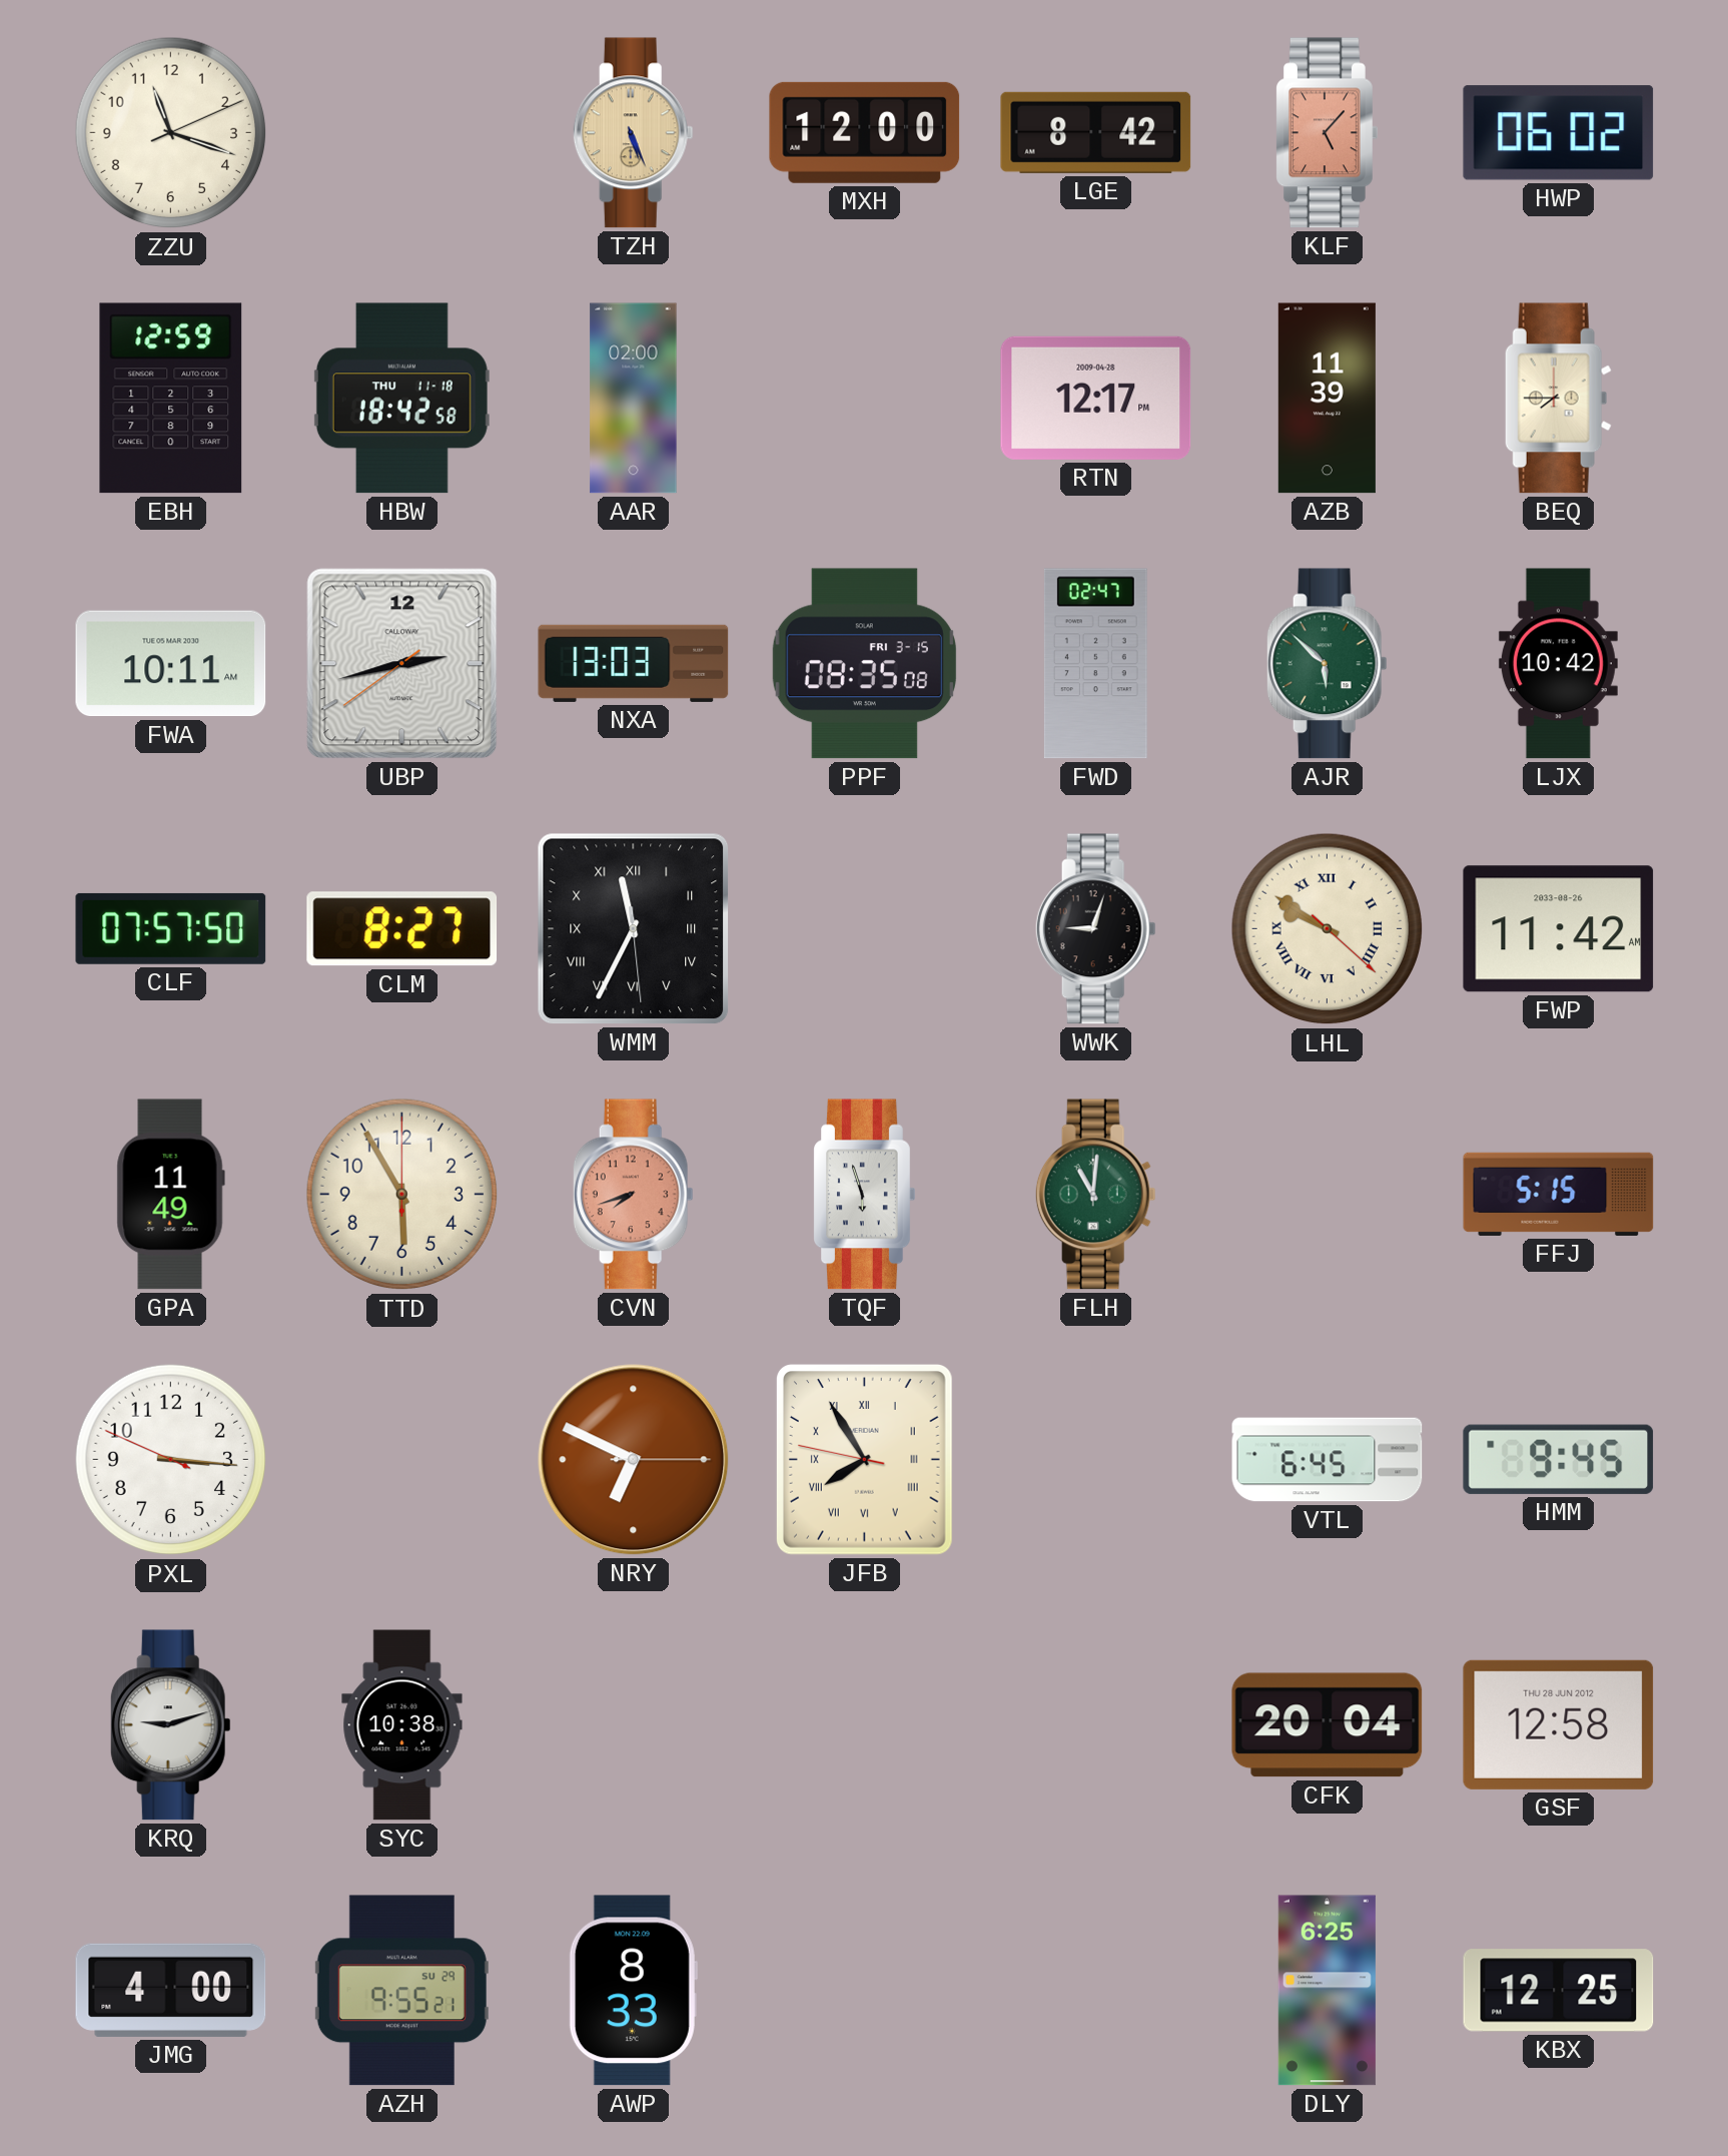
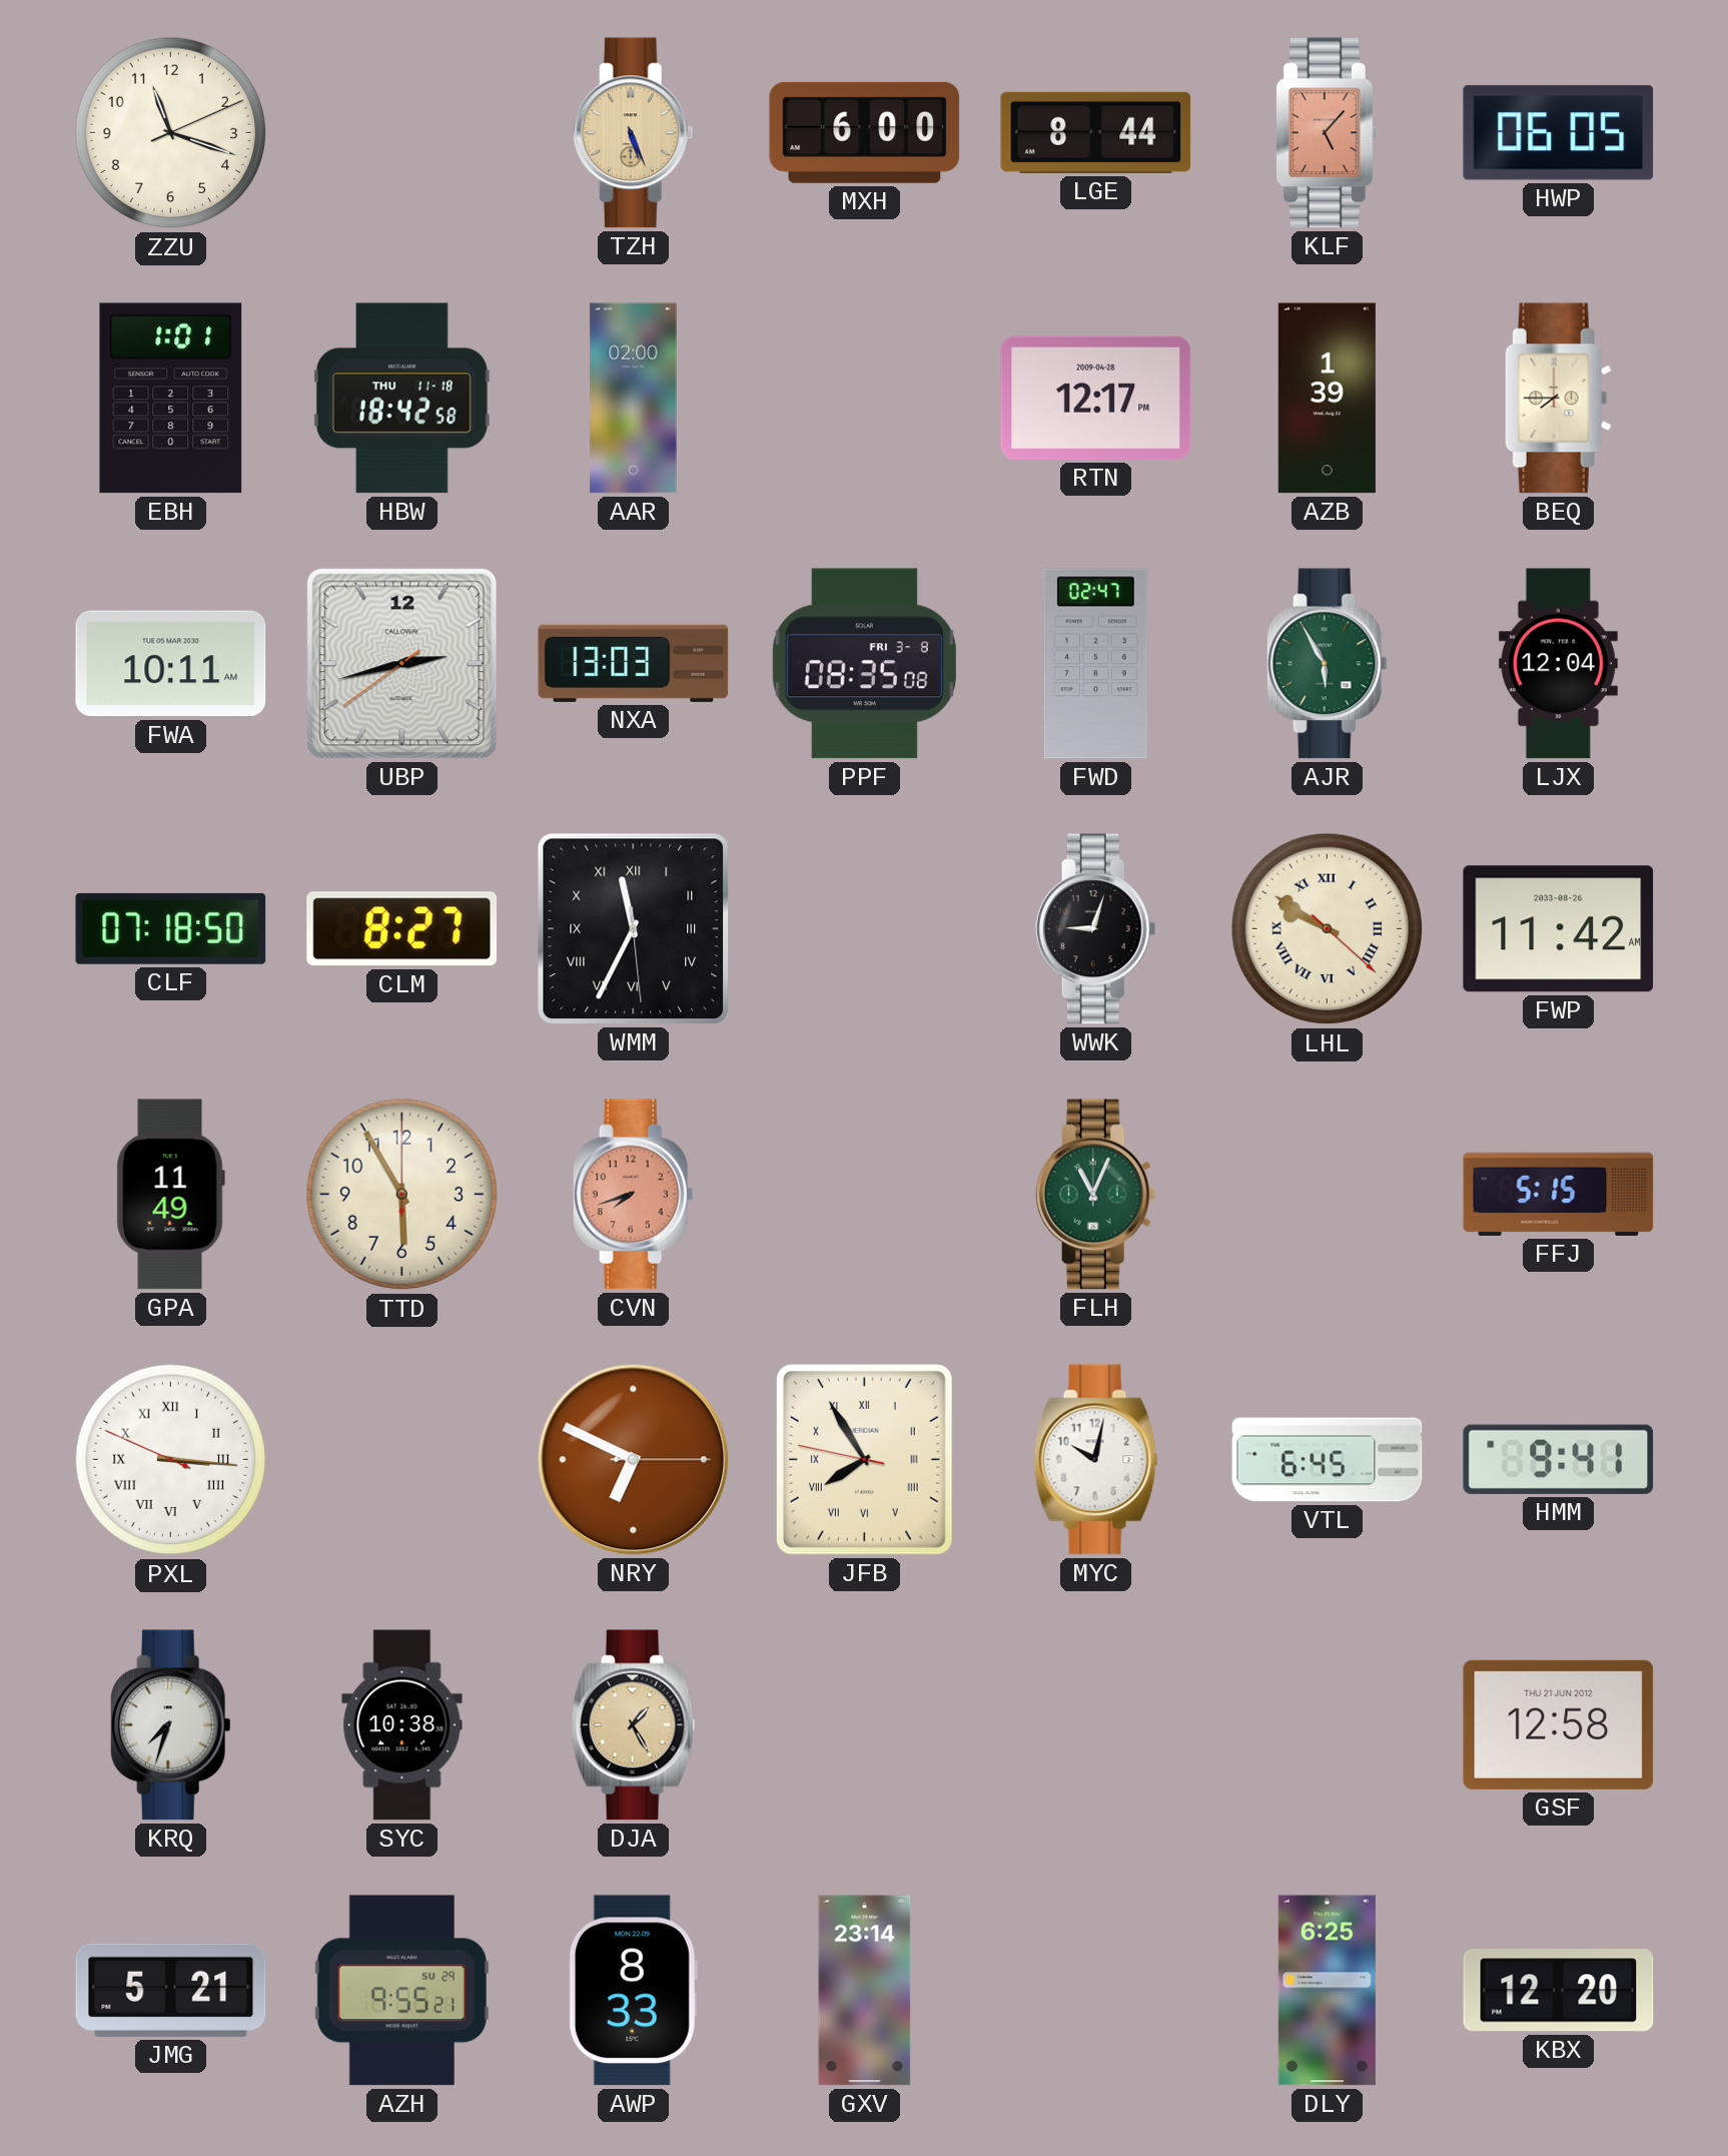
MXH: 12:00 -> 6:00 (865, 132)
LGE: 8:42 -> 8:44 (1096, 132)
HWP: 06:02 -> 06:05 (1559, 133)
EBH: 12:59 -> 1:01 (171, 399)
AZB: 11:39 -> 1:39 (1327, 399)
PPF date: FRI 3-15 -> FRI 3-8 (864, 664)
AJR: 5:52 -> 5:55 (1327, 664)
LJX: 10:42 -> 12:04 (1558, 664)
CLF: 07:57 -> 07:18 (171, 928)
TQF: 5:57 -> none (865, 1195)
FLH: 11:01 -> 11:04 (1095, 1195)
PXL numerals: Arabic -> Roman (171, 1460)
MYC: none -> 10:02 (1096, 1460)
HMM: 9:45 -> 9:41 (1559, 1459)
KRQ: 9:12 -> 7:33 (170, 1725)
DJA: none -> 1:25 (634, 1725)
CFK: 20:04 -> none (1328, 1725)
GSF date: THU 28 JUN 2012 -> THU 21 JUN 2012 (1559, 1724)
JMG: 4:00 -> 5:21 (171, 1990)
GXV: none -> 23:14 (865, 1991)
KBX: 12:25 -> 12:20 (1559, 1991)
